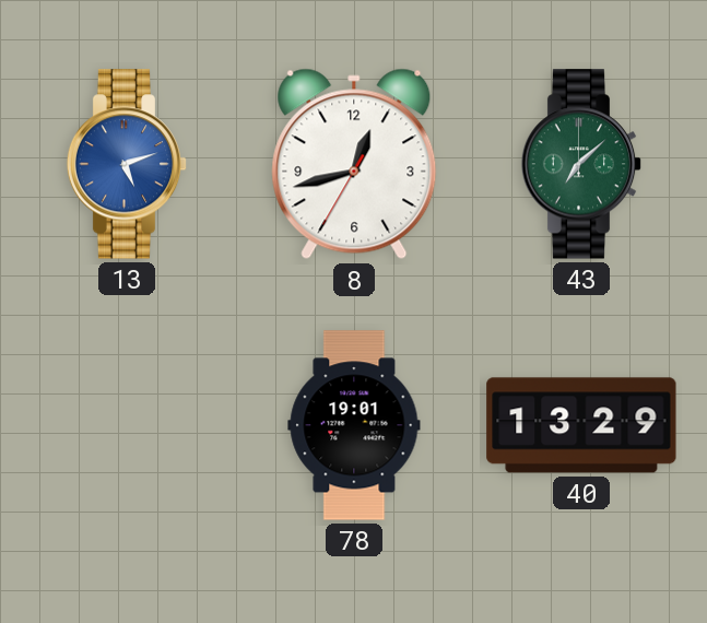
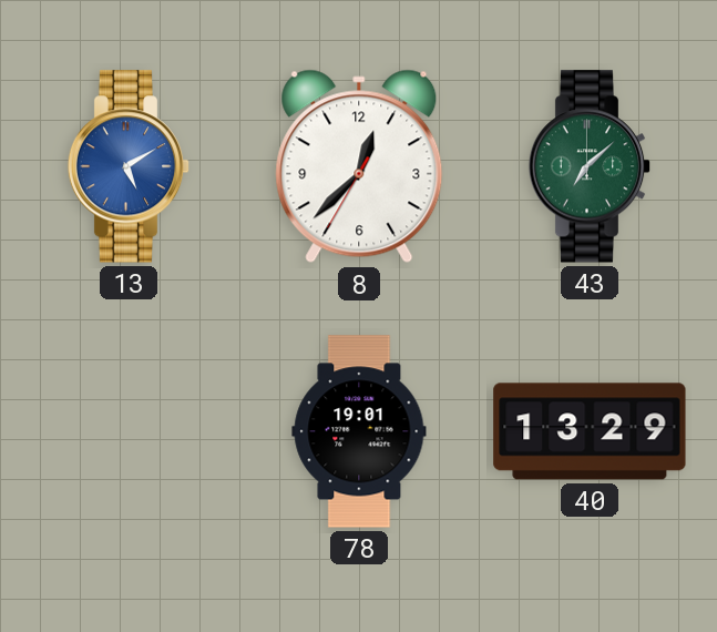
13: 5:12 -> 5:10 (129, 166)
8: 12:42 -> 12:37 (359, 166)
